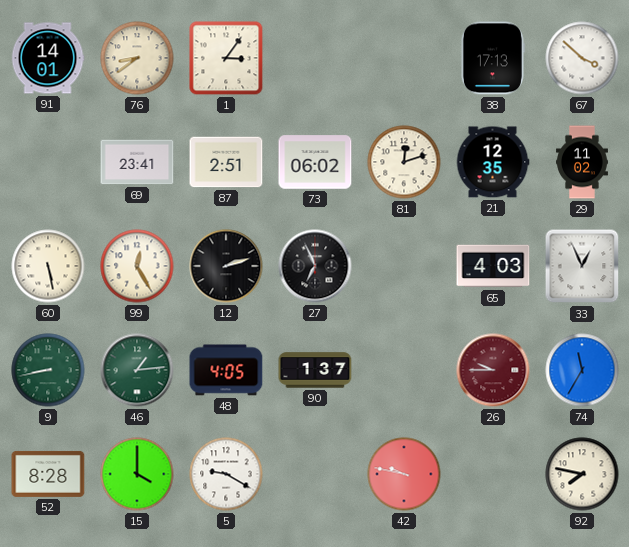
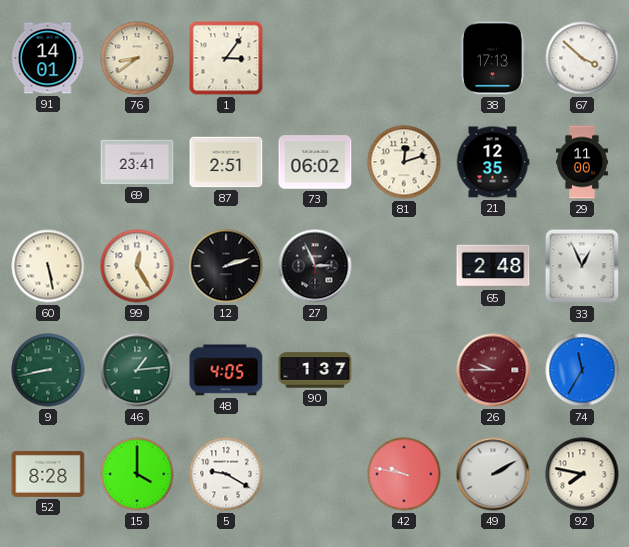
29: 11:02 -> 11:00 (583, 162)
27: 6:56 -> 2:56 (315, 266)
65: 4:03 -> 2:48 (493, 266)
49: none -> 2:10 (493, 474)
